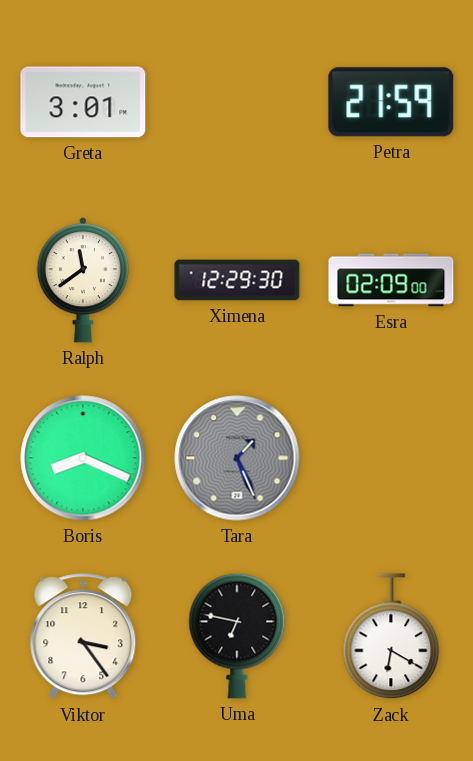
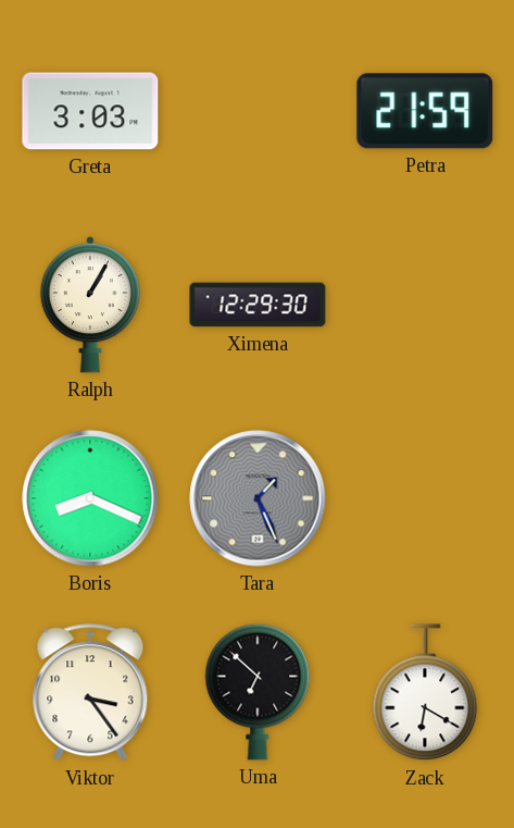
Greta: 3:01 -> 3:03 (90, 111)
Ralph: 11:39 -> 1:05 (89, 305)
Esra: 02:09 -> none (391, 280)
Uma: 6:47 -> 6:52 (258, 692)
